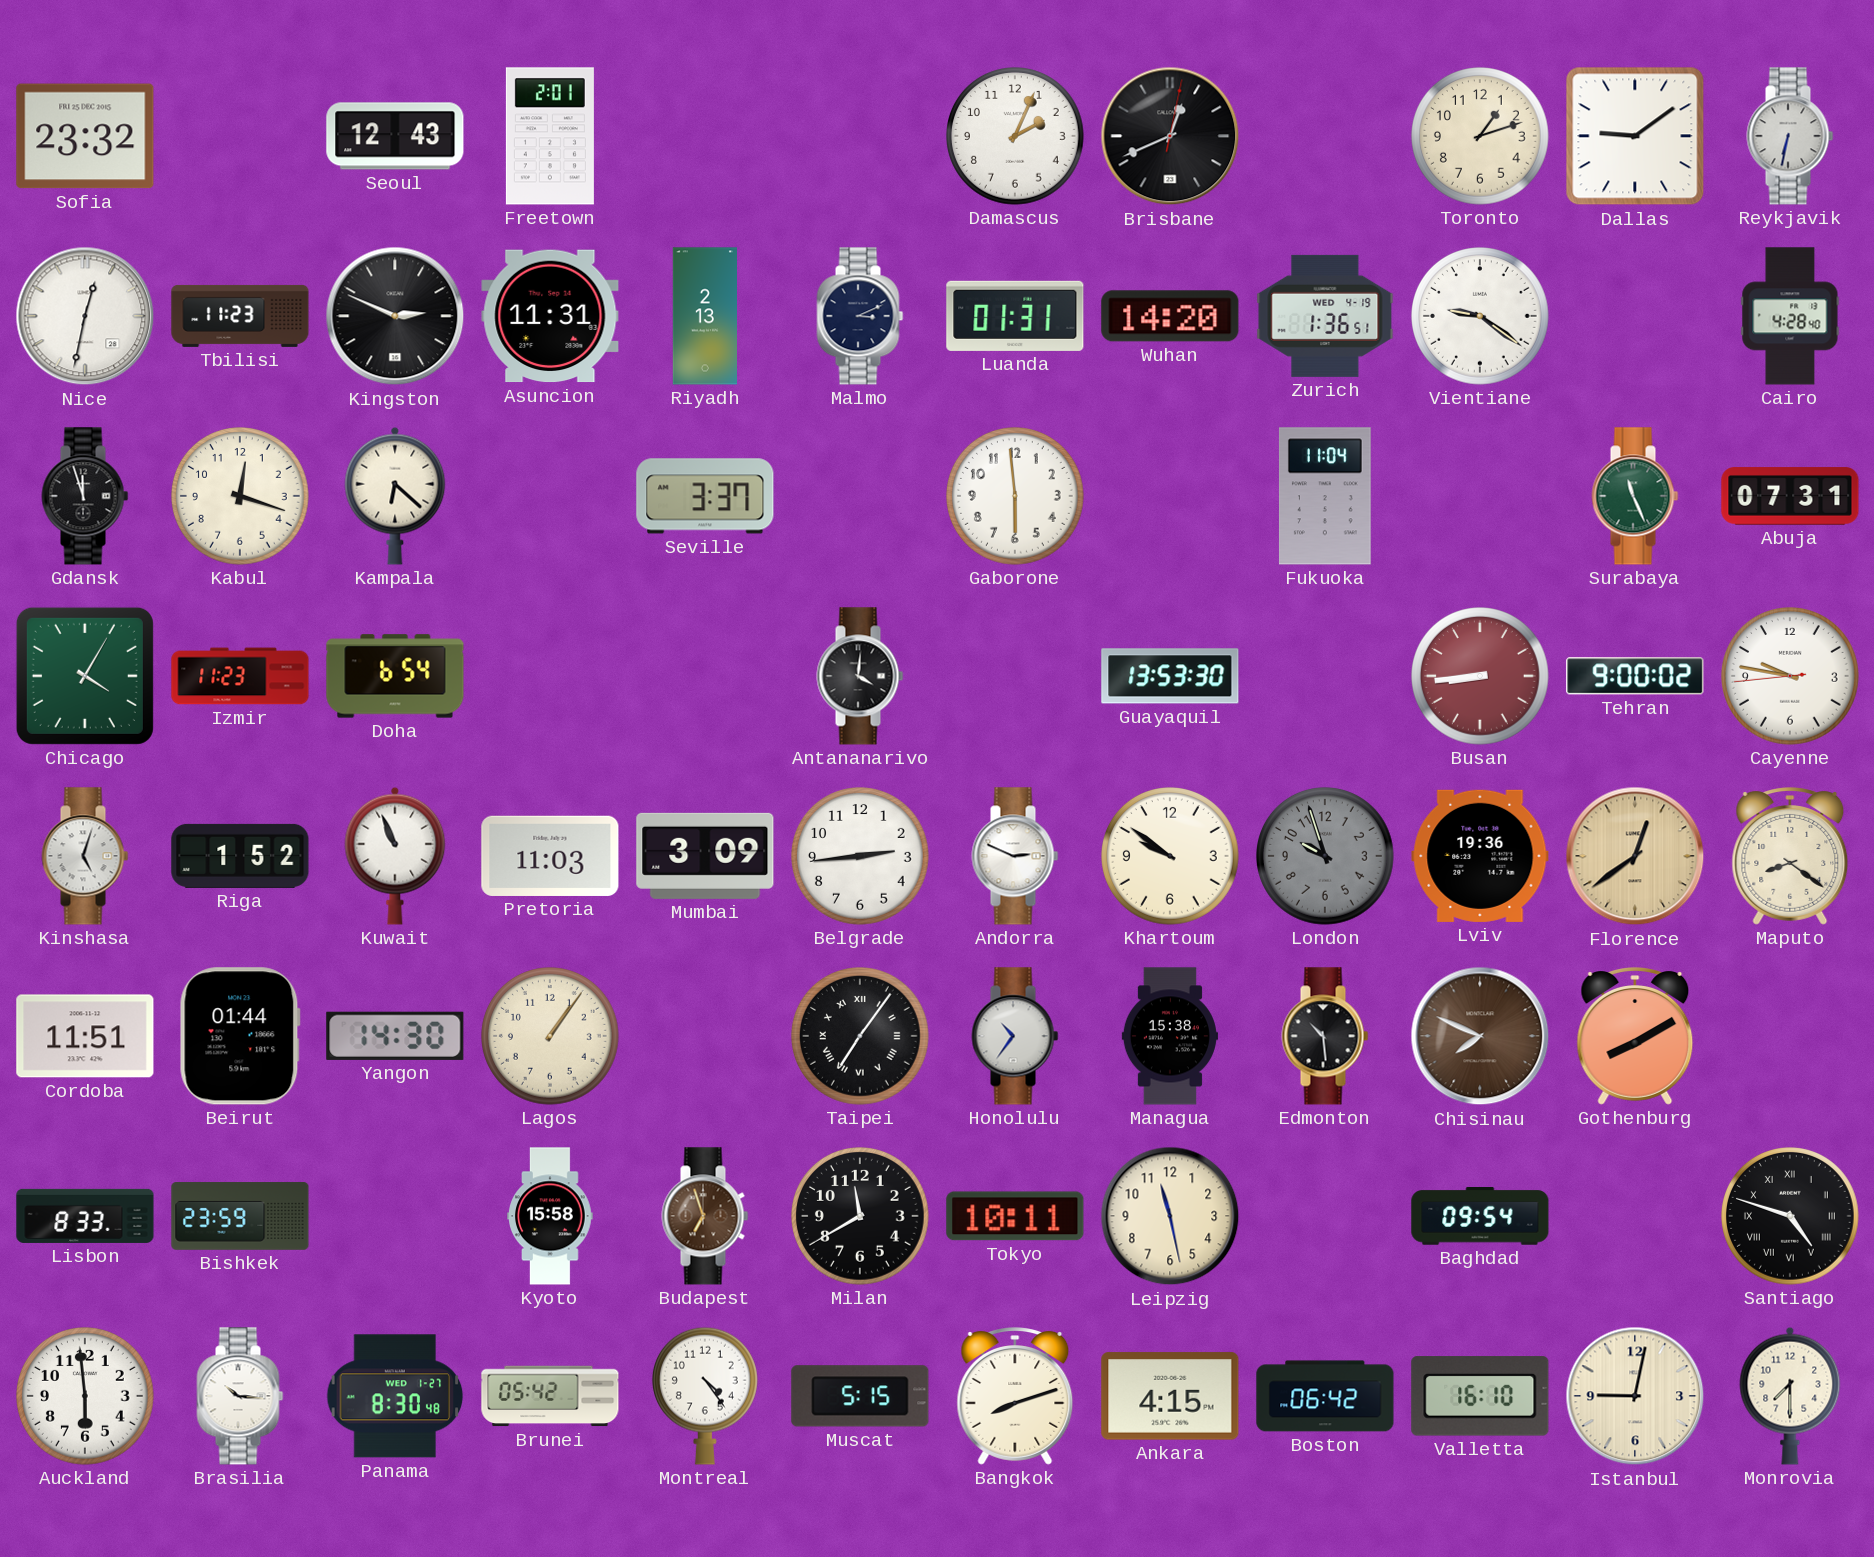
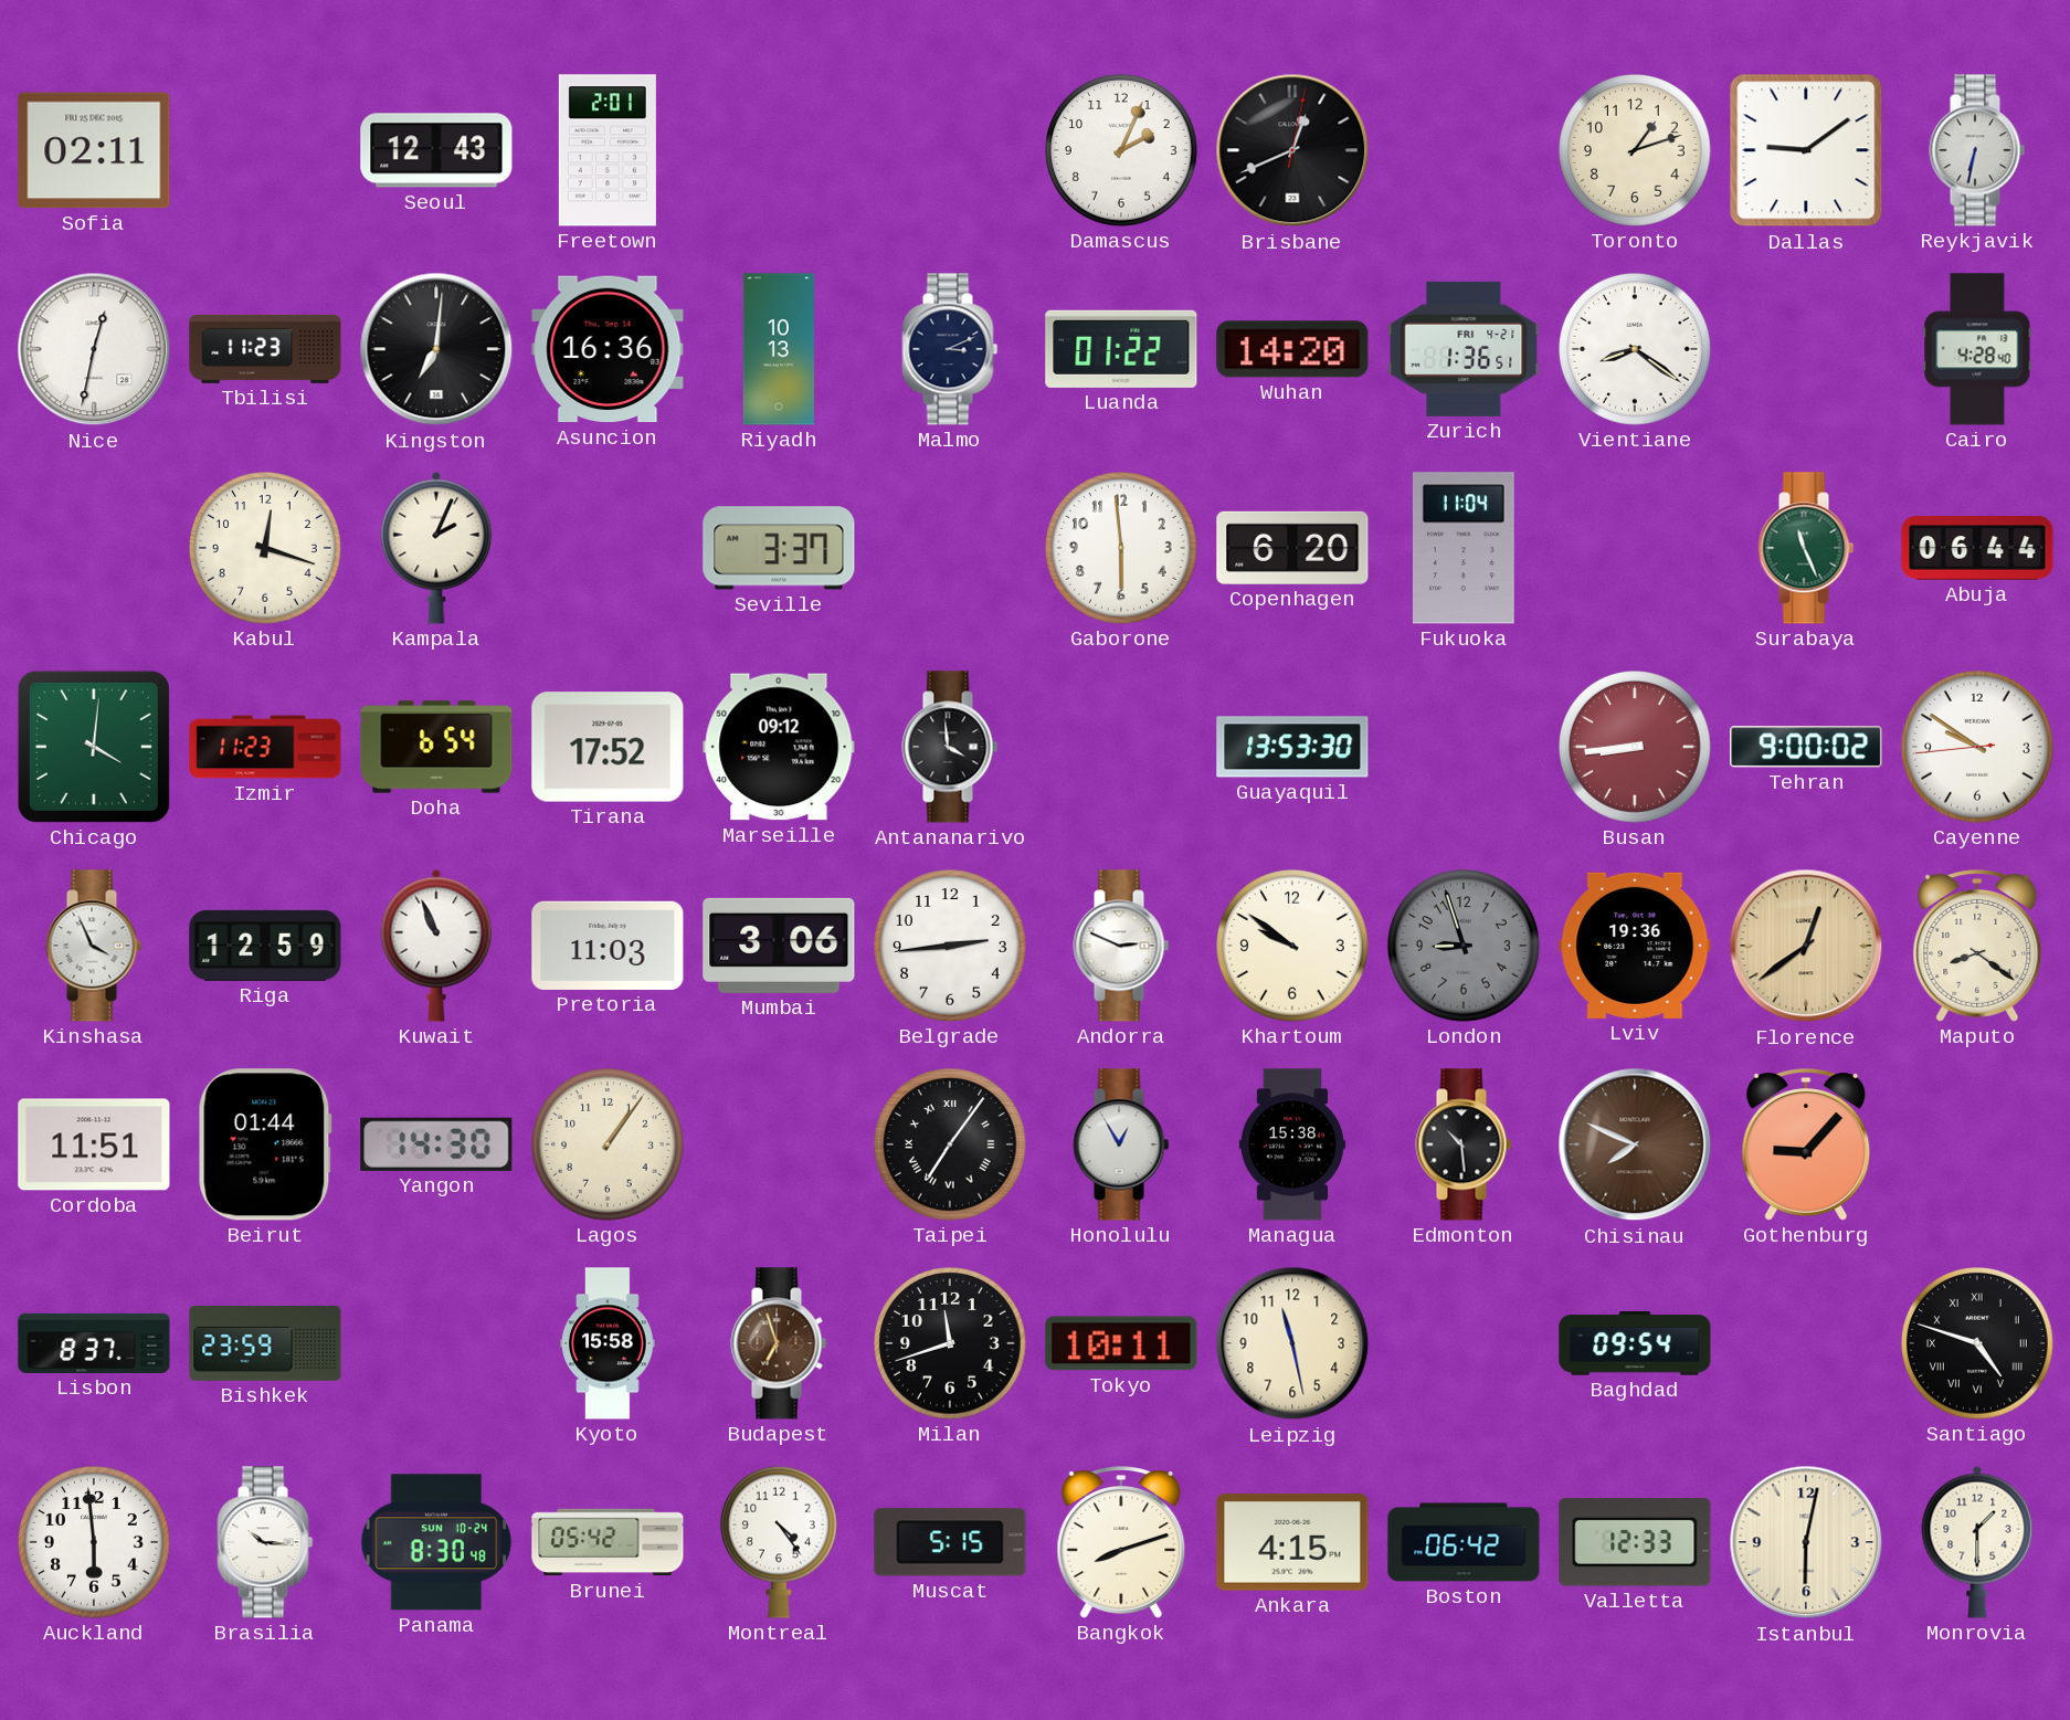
Sofia: 23:32 -> 02:11 (94, 150)
Kingston: 2:49 -> 7:01 (436, 349)
Asuncion: 11:31 -> 16:36 (608, 349)
Riyadh: 2:13 -> 10:13 (778, 349)
Luanda: 01:31 -> 01:22 (1121, 349)
Zurich date: WED 4-19 -> FRI 4-21 (1464, 349)
Vientiane: 9:21 -> 8:21 (1636, 350)
Gdansk: 11:57 -> none (85, 496)
Kampala: 6:22 -> 2:04 (436, 548)
Copenhagen: none -> 6:20 (1292, 548)
Abuja: 07:31 -> 06:44 (1977, 548)
Chicago: 4:05 -> 4:01 (94, 747)
Tirana: none -> 17:52 (608, 747)
Marseille: none -> 09:12 (779, 747)
Antananarivo: 4:01 -> 3:59 (950, 747)
Cayenne: 9:46 -> 9:50 (1978, 748)
Kinshasa: 5:03 -> 3:56 (94, 946)
Riga: 1:52 -> 12:59 (265, 946)
Mumbai: 3:09 -> 3:06 (779, 946)
London: 9:57 -> 8:57 (1465, 947)
Honolulu: 10:36 -> 12:55 (1121, 1144)
Gothenburg: 8:10 -> 9:07 (1806, 1144)
Lisbon: 8:33 -> 8:37 (94, 1343)
Milan: 11:40 -> 11:42 (951, 1344)
Panama date: WED 1-27 -> SUN 10-24 (436, 1542)
Valletta: 16:10 -> 12:33 (1635, 1542)
Istanbul: 9:02 -> 6:02 (1806, 1542)
Monrovia: 7:30 -> 1:30 (1977, 1542)
